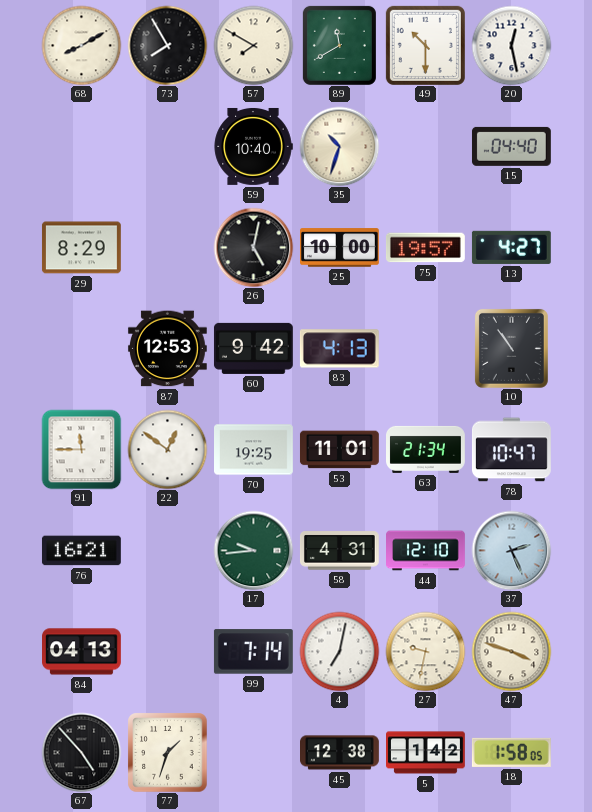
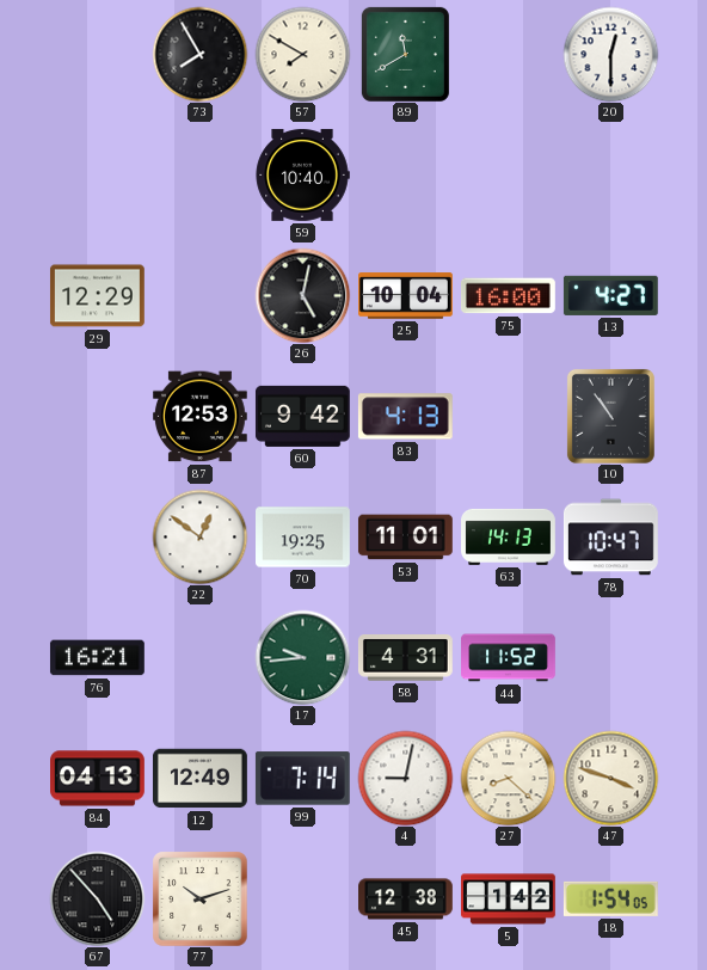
68: 8:10 -> none (81, 45)
49: 10:30 -> none (425, 45)
20: 12:28 -> 12:30 (610, 54)
35: 10:33 -> none (339, 146)
15: 04:40 -> none (511, 146)
29: 8:29 -> 12:29 (97, 296)
25: 10:00 -> 10:04 (406, 296)
75: 19:57 -> 16:00 (508, 296)
91: 11:45 -> none (81, 449)
63: 21:34 -> 14:13 (509, 536)
44: 12:10 -> 11:52 (509, 658)
37: 2:26 -> none (511, 550)
12: none -> 12:49 (201, 779)
4: 7:02 -> 9:02 (405, 778)
27: 9:32 -> 8:22 (508, 778)
77: 1:33 -> 10:12 (199, 898)
18: 1:58 -> 1:54 (610, 898)
